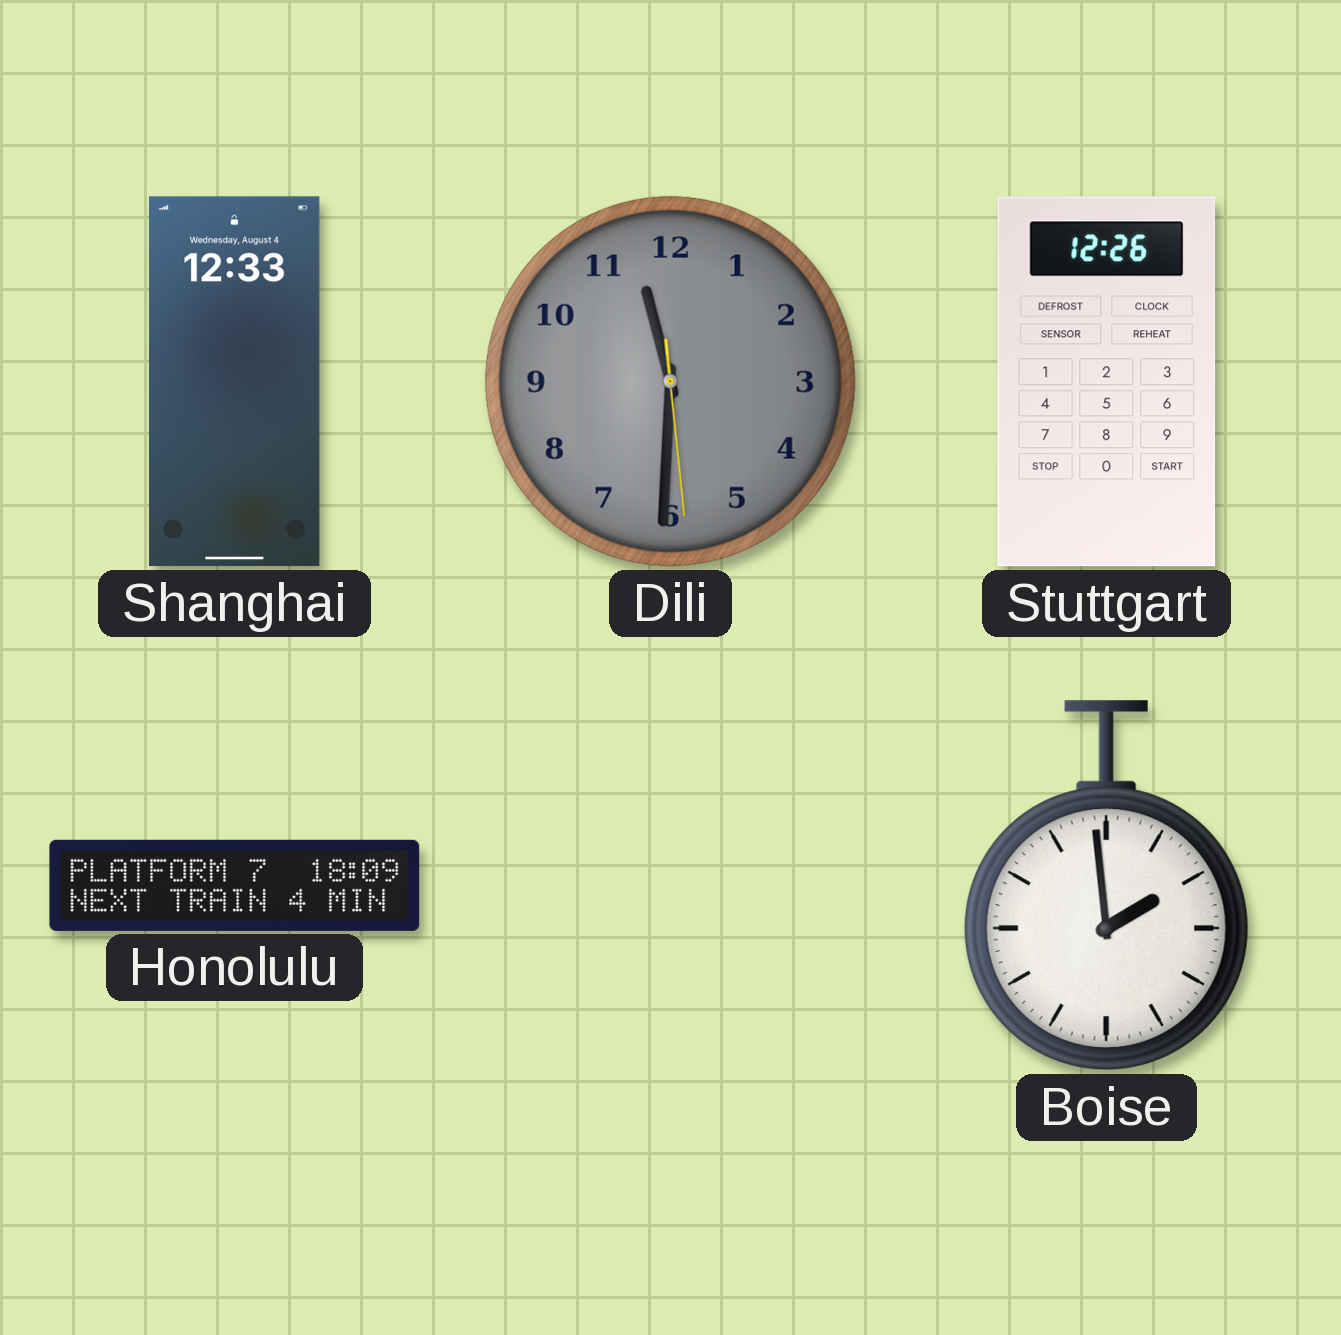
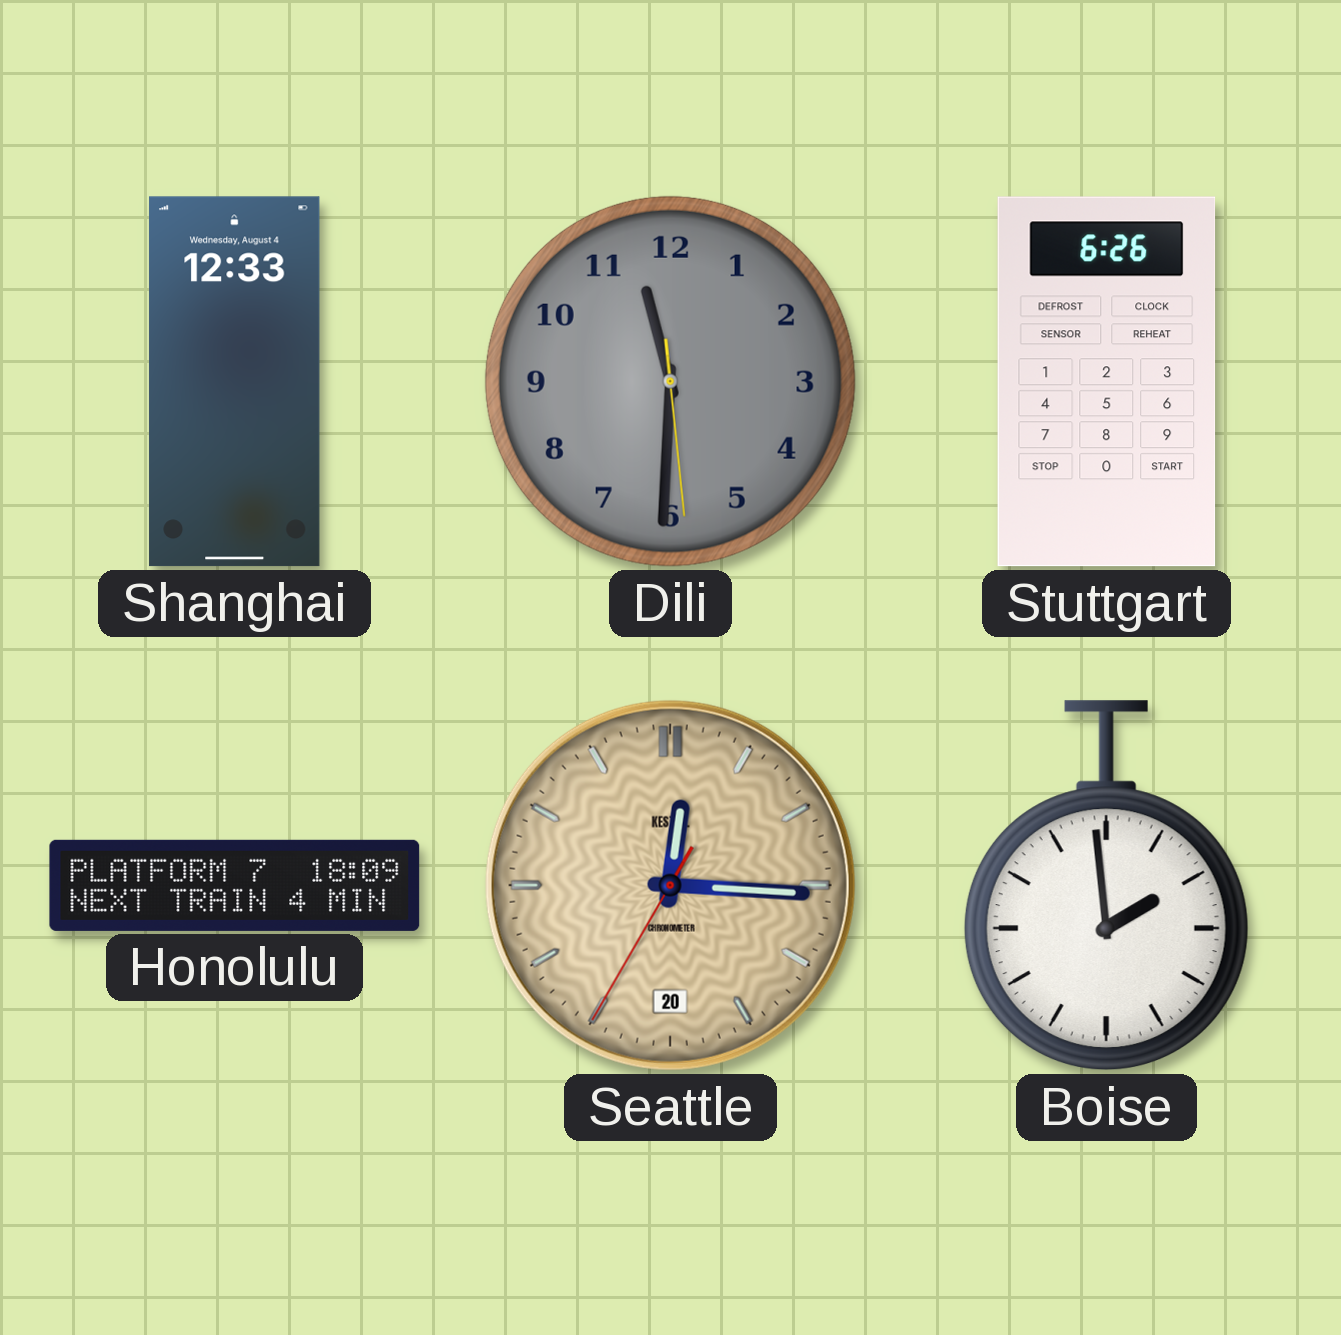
Stuttgart: 12:26 -> 6:26 (1107, 382)
Seattle: none -> 12:15 (670, 885)
